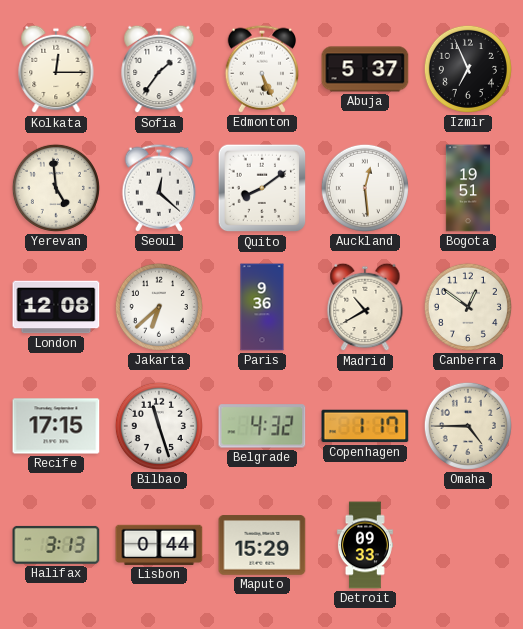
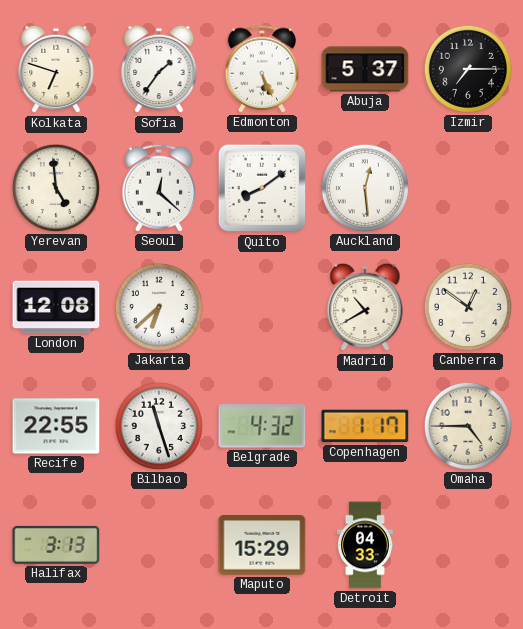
Kolkata: 12:15 -> 6:48 (56, 69)
Izmir: 6:56 -> 7:15 (468, 69)
Bogota: 19:51 -> none (467, 188)
Paris: 9:36 -> none (262, 307)
Recife: 17:15 -> 22:55 (56, 426)
Lisbon: 0:44 -> none (159, 545)
Detroit: 09:33 -> 04:33 (365, 545)
